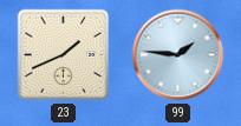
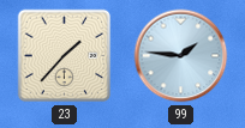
23: 1:41 -> 1:37 (65, 56)
